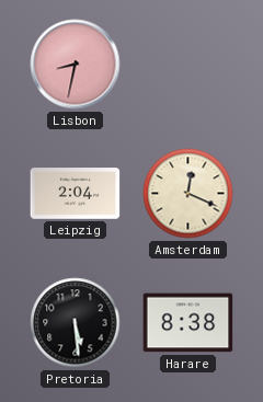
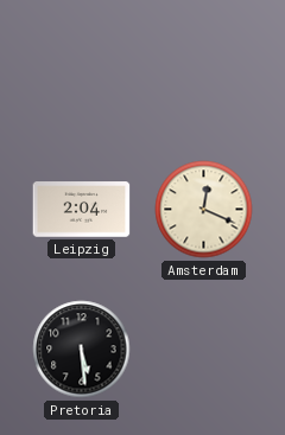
Lisbon: 8:32 -> none (76, 65)
Harare: 8:38 -> none (188, 323)
